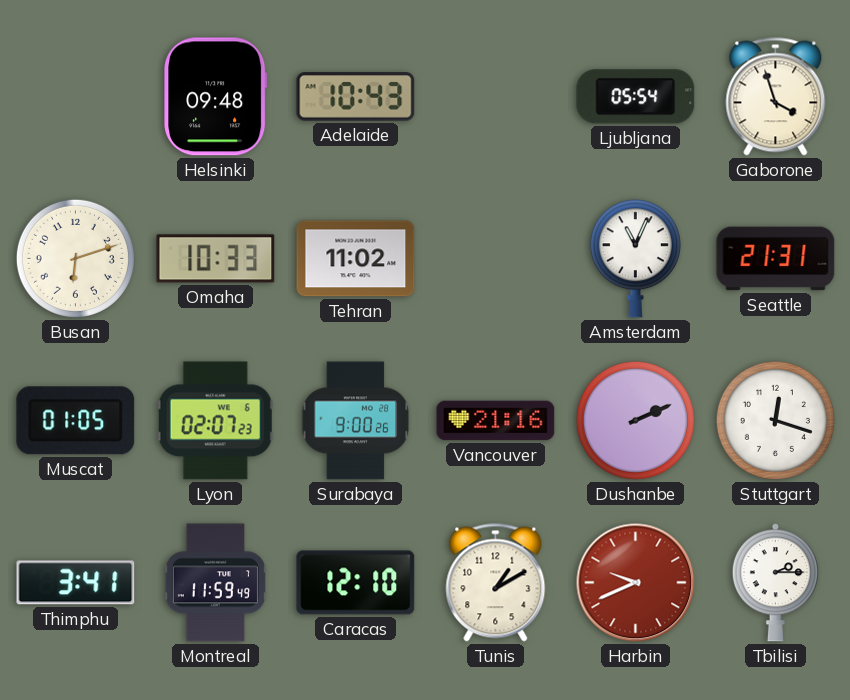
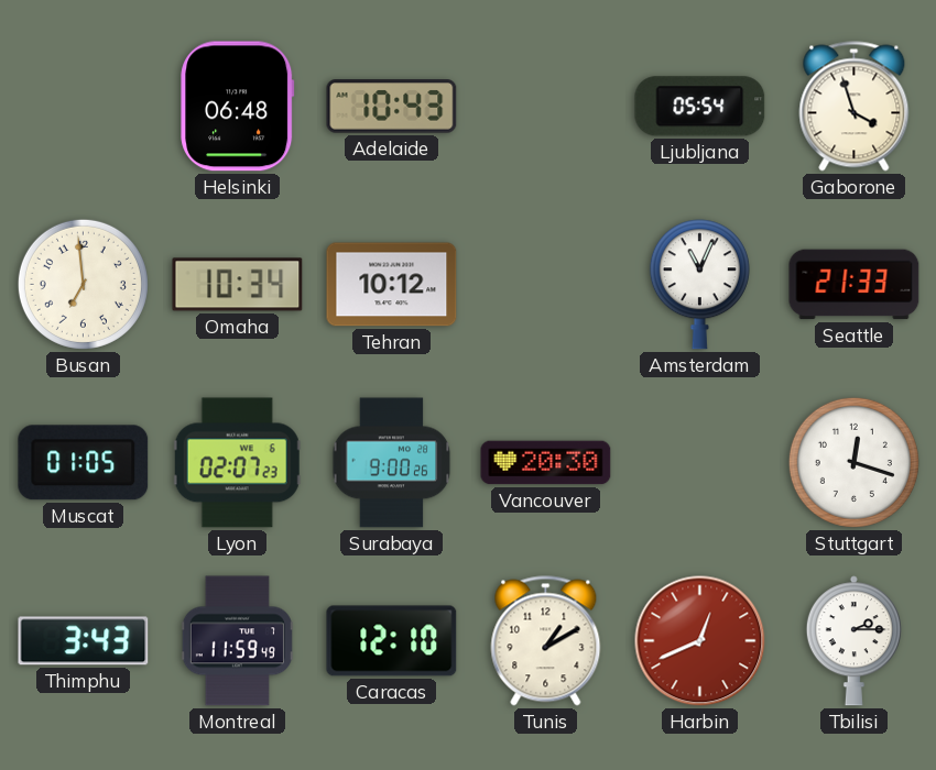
Helsinki: 09:48 -> 06:48 (238, 107)
Busan: 6:12 -> 6:59 (83, 284)
Omaha: 10:33 -> 10:34 (238, 285)
Tehran: 11:02 -> 10:12 (392, 285)
Seattle: 21:31 -> 21:33 (855, 285)
Vancouver: 21:16 -> 20:30 (546, 463)
Dushanbe: 2:11 -> none (635, 420)
Thimphu: 3:41 -> 3:43 (84, 641)
Harbin: 9:41 -> 12:41 (700, 641)
